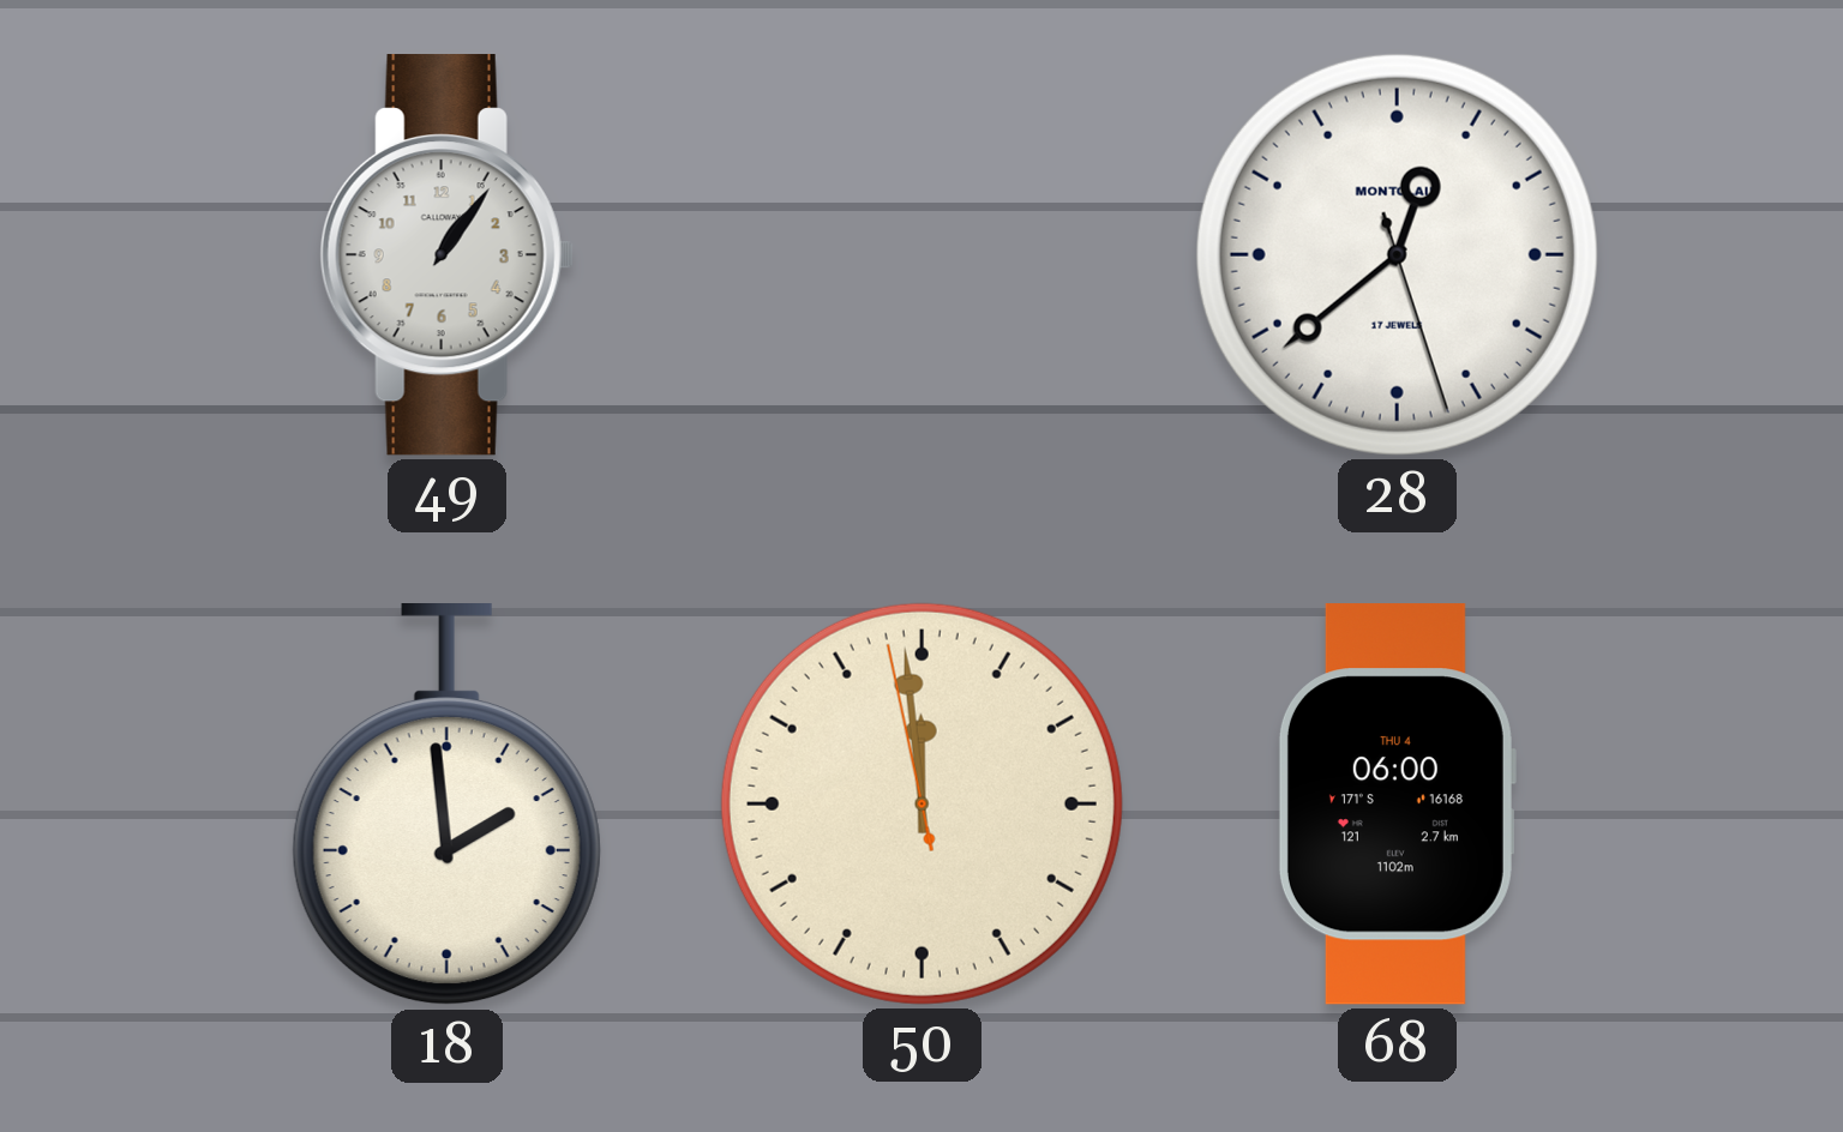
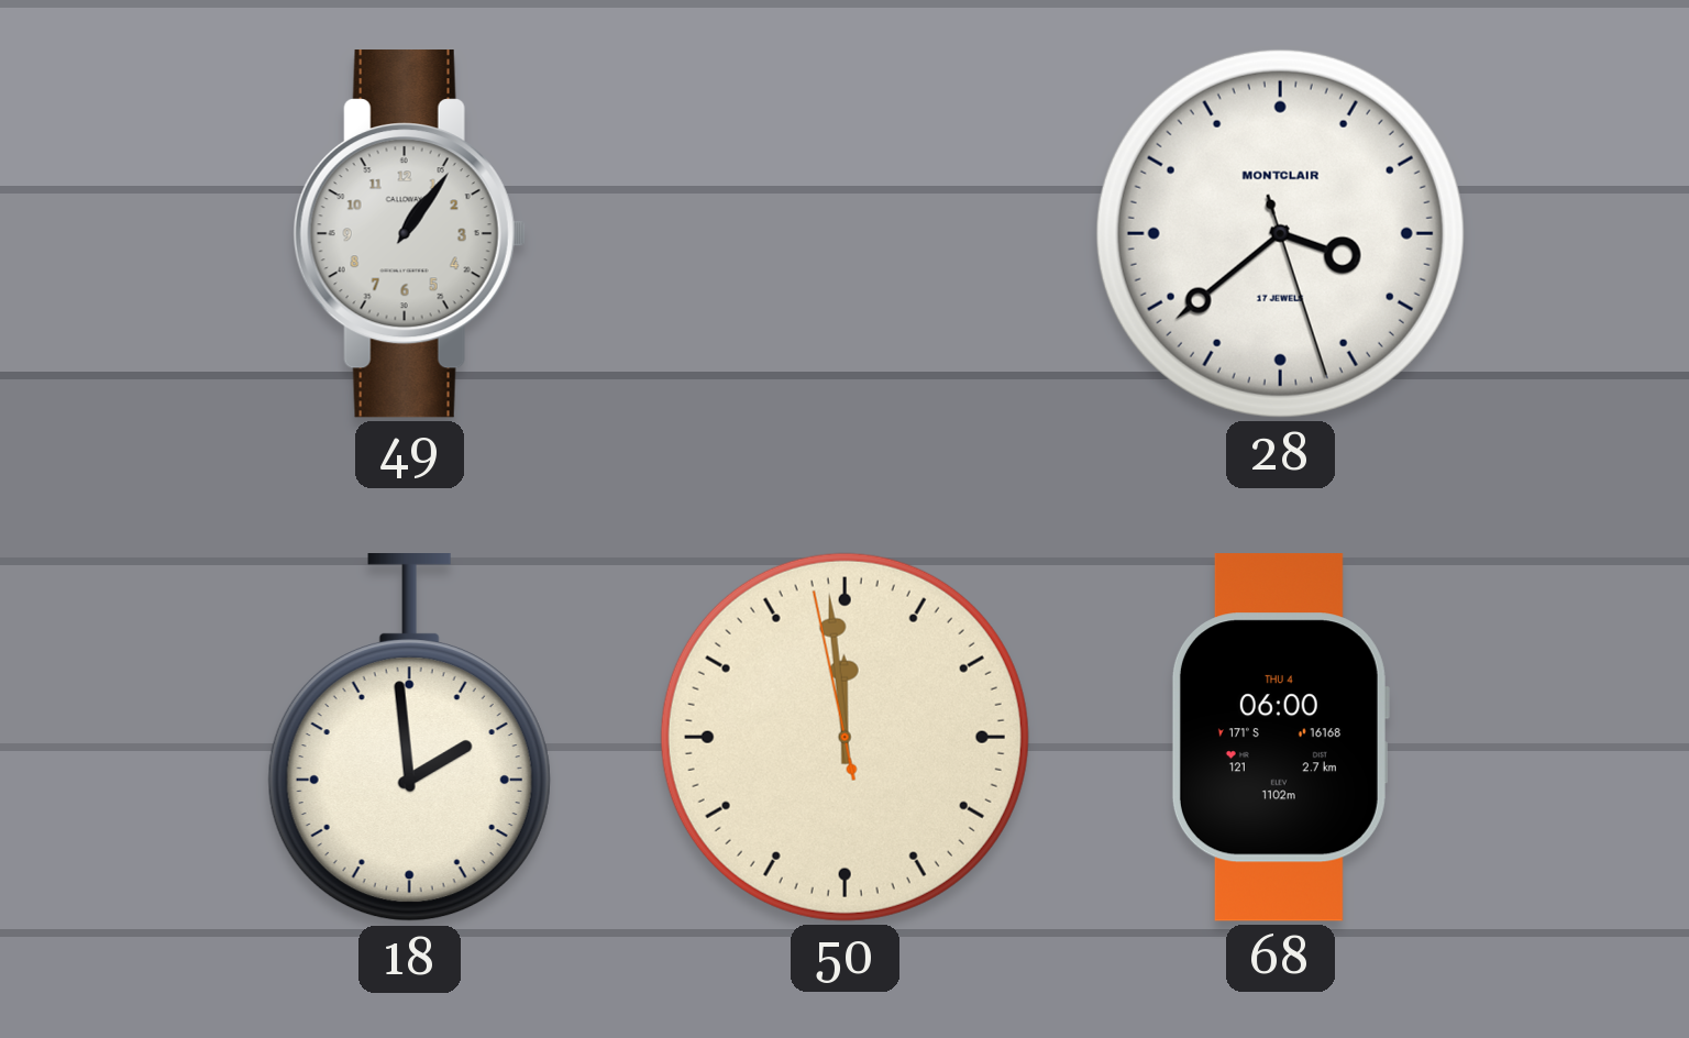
28: 12:38 -> 3:38 (1280, 233)
